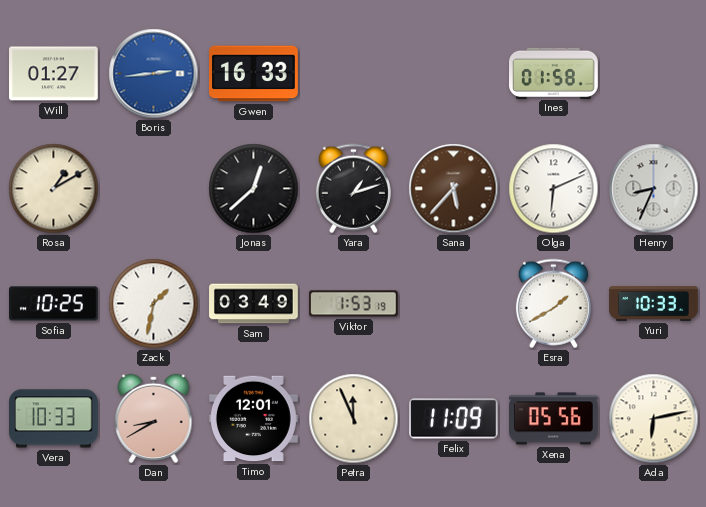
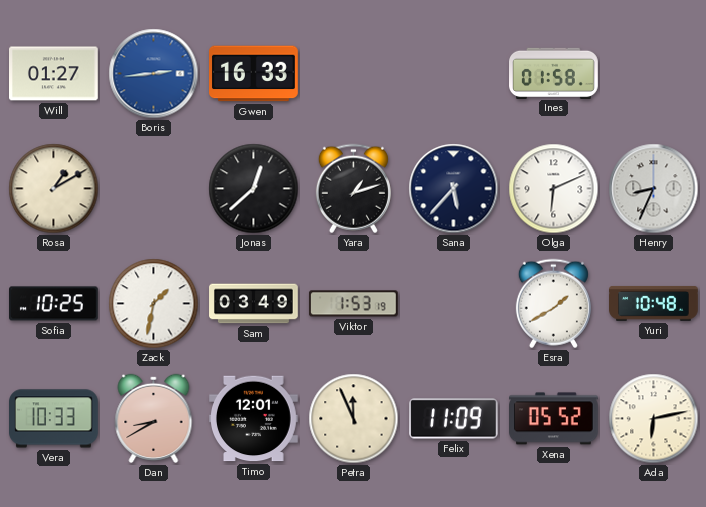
Sana dial: brown -> navy (454, 189)
Yuri: 10:33 -> 10:48 (654, 304)
Xena: 05:56 -> 05:52 (554, 419)
